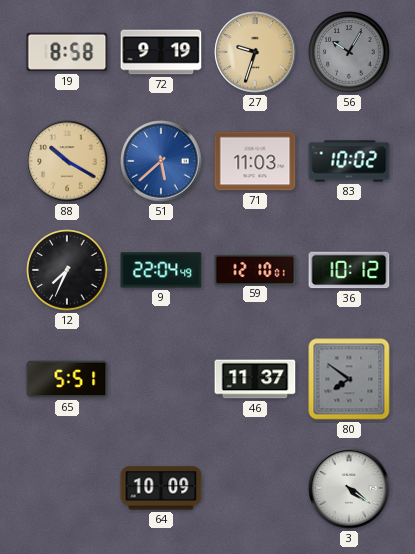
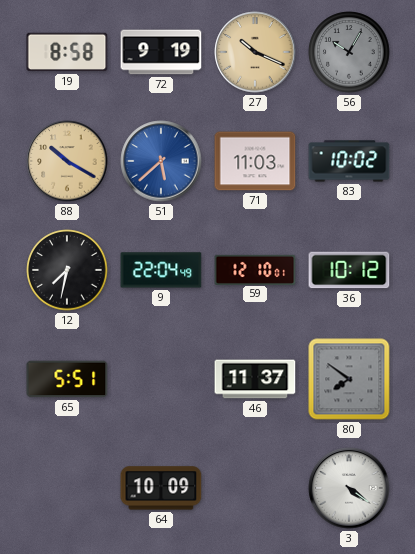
27: 9:33 -> 10:19 (255, 52)
12: 7:34 -> 7:32 (67, 270)
